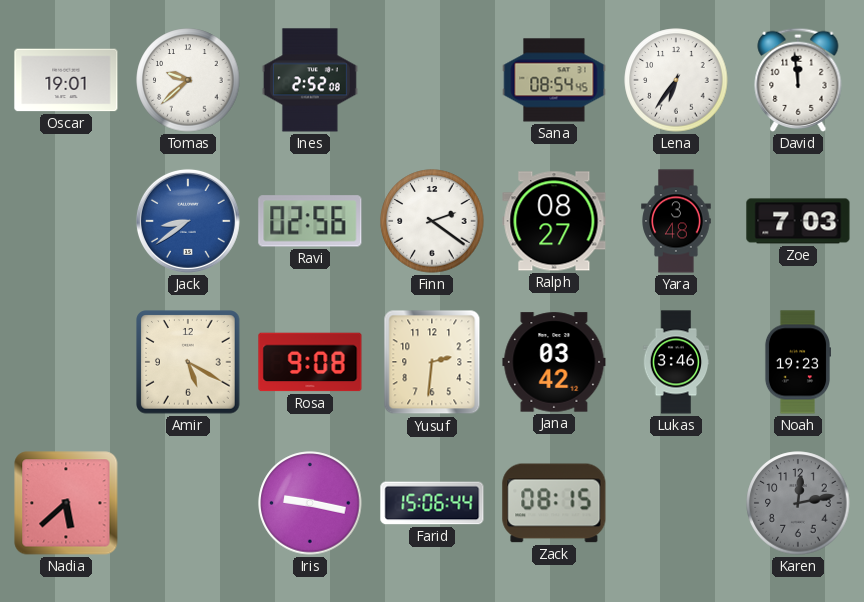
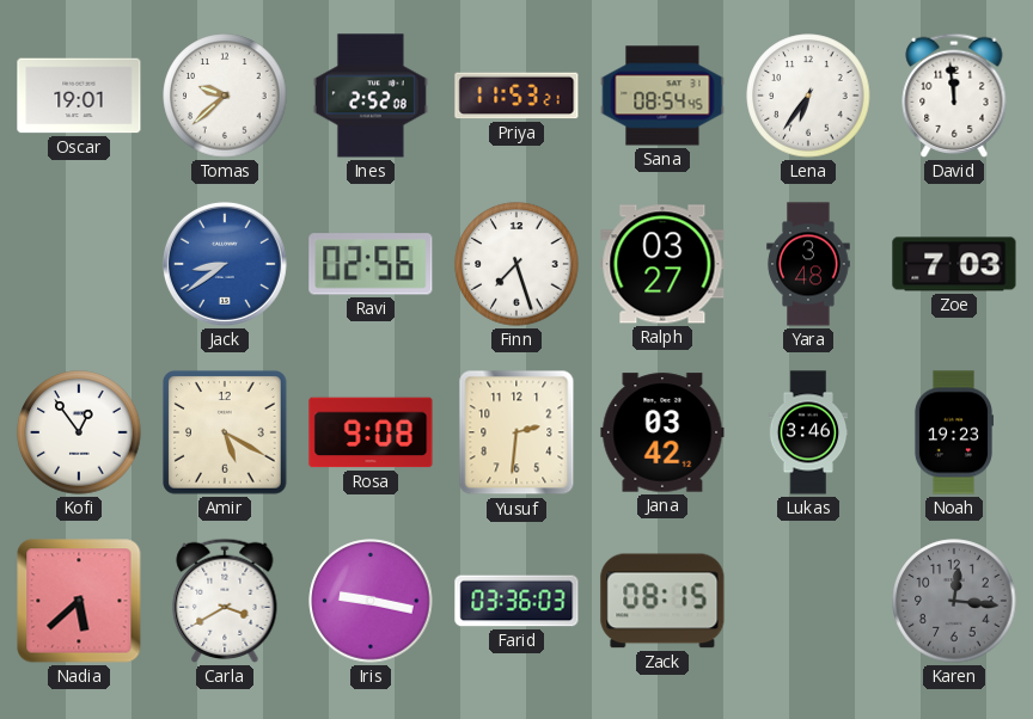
Priya: none -> 11:53 (516, 96)
Finn: 2:21 -> 7:27 (516, 264)
Ralph: 08:27 -> 03:27 (662, 264)
Kofi: none -> 12:54 (79, 432)
Carla: none -> 3:40 (225, 601)
Farid: 15:06 -> 03:36 (516, 601)
Karen: 12:13 -> 12:16 (954, 601)
